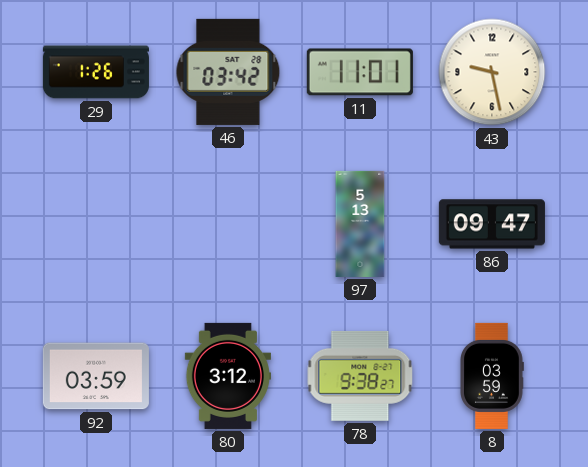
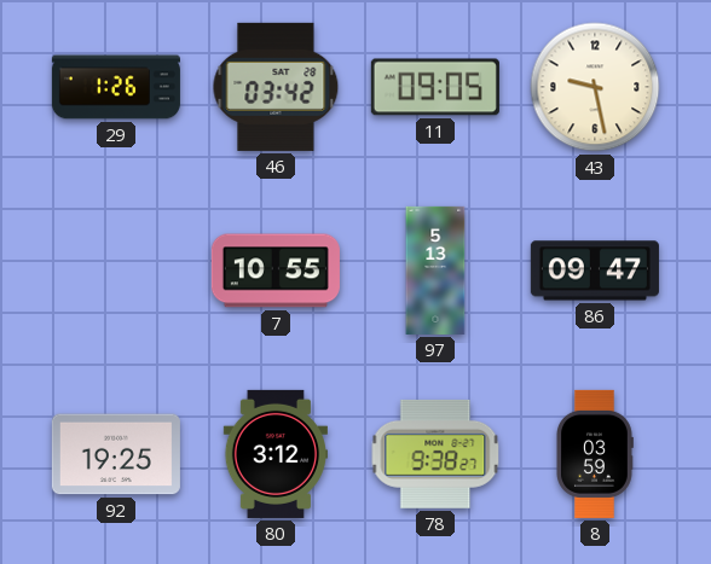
11: 11:01 -> 09:05 (435, 87)
7: none -> 10:55 (276, 271)
92: 03:59 -> 19:25 (116, 454)
